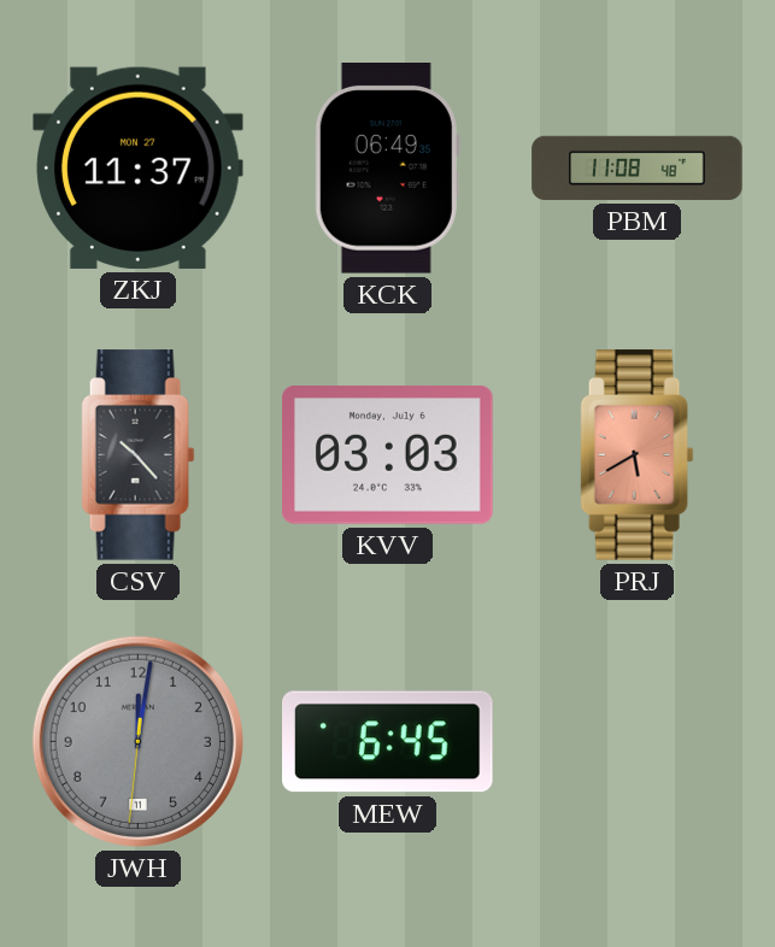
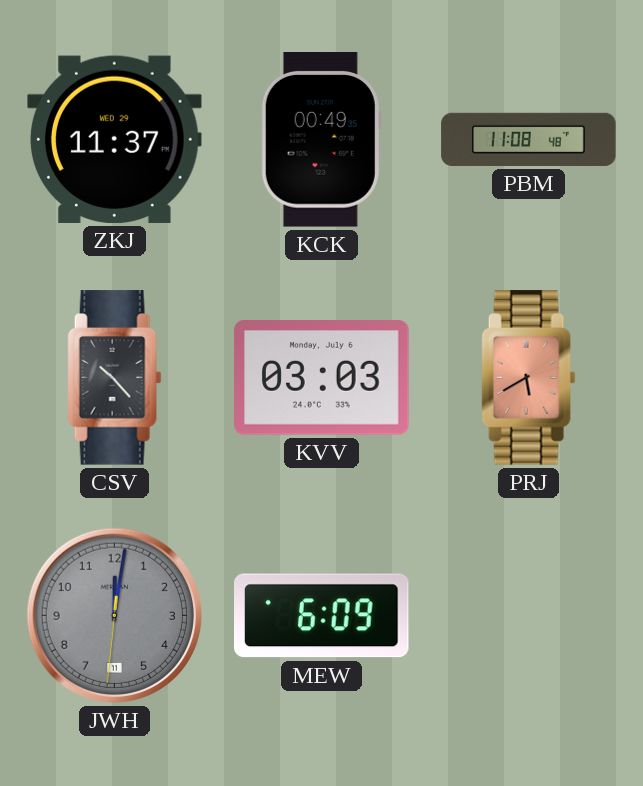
ZKJ date: MON 27 -> WED 29 (115, 139)
KCK: 06:49 -> 00:49 (321, 140)
MEW: 6:45 -> 6:09 (322, 616)
